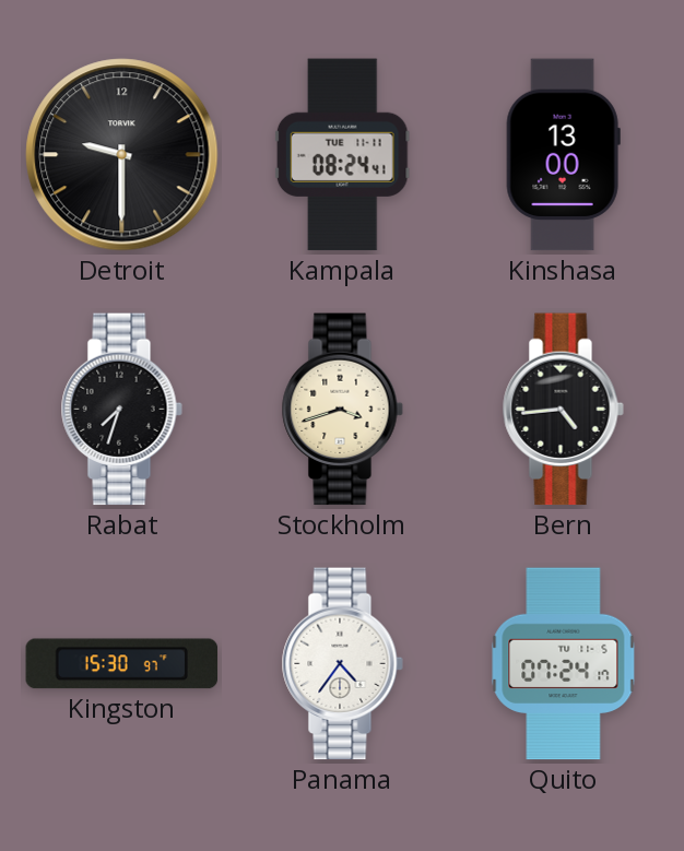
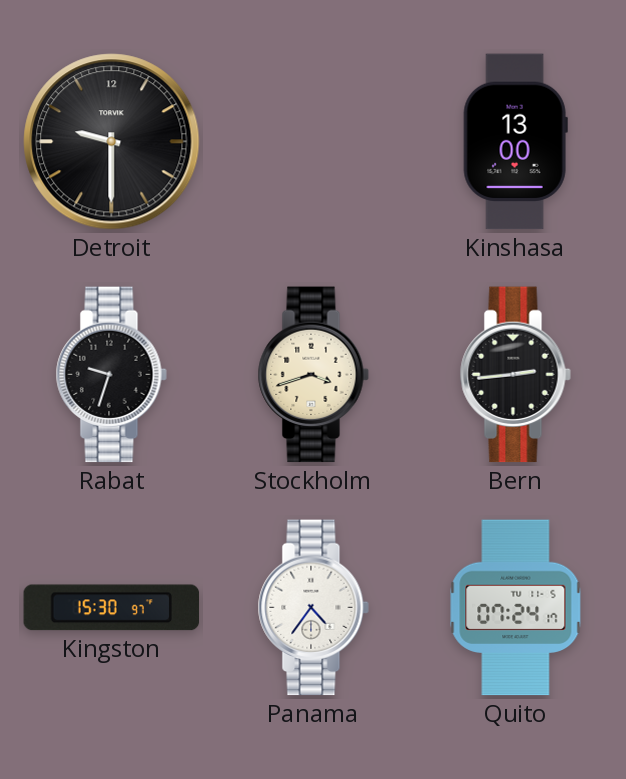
Kampala: 08:24 -> none (342, 155)
Rabat: 7:33 -> 9:33 (111, 375)
Bern: 4:44 -> 2:44 (515, 375)
